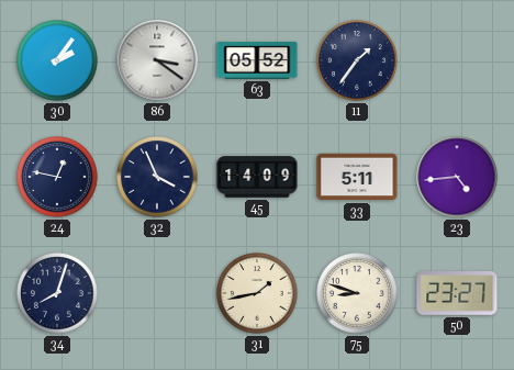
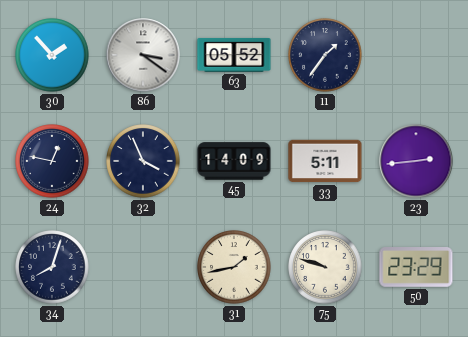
30: 2:06 -> 1:53 (52, 55)
23: 4:44 -> 2:44 (416, 161)
75: 8:48 -> 9:48 (325, 267)
50: 23:27 -> 23:29 (416, 268)
